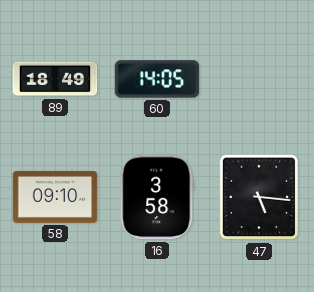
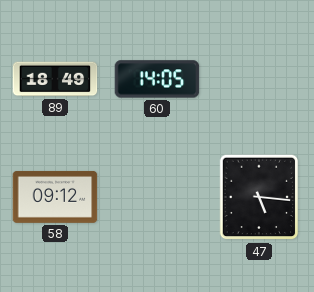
58: 09:10 -> 09:12 (55, 197)
16: 3:58 -> none (157, 197)
